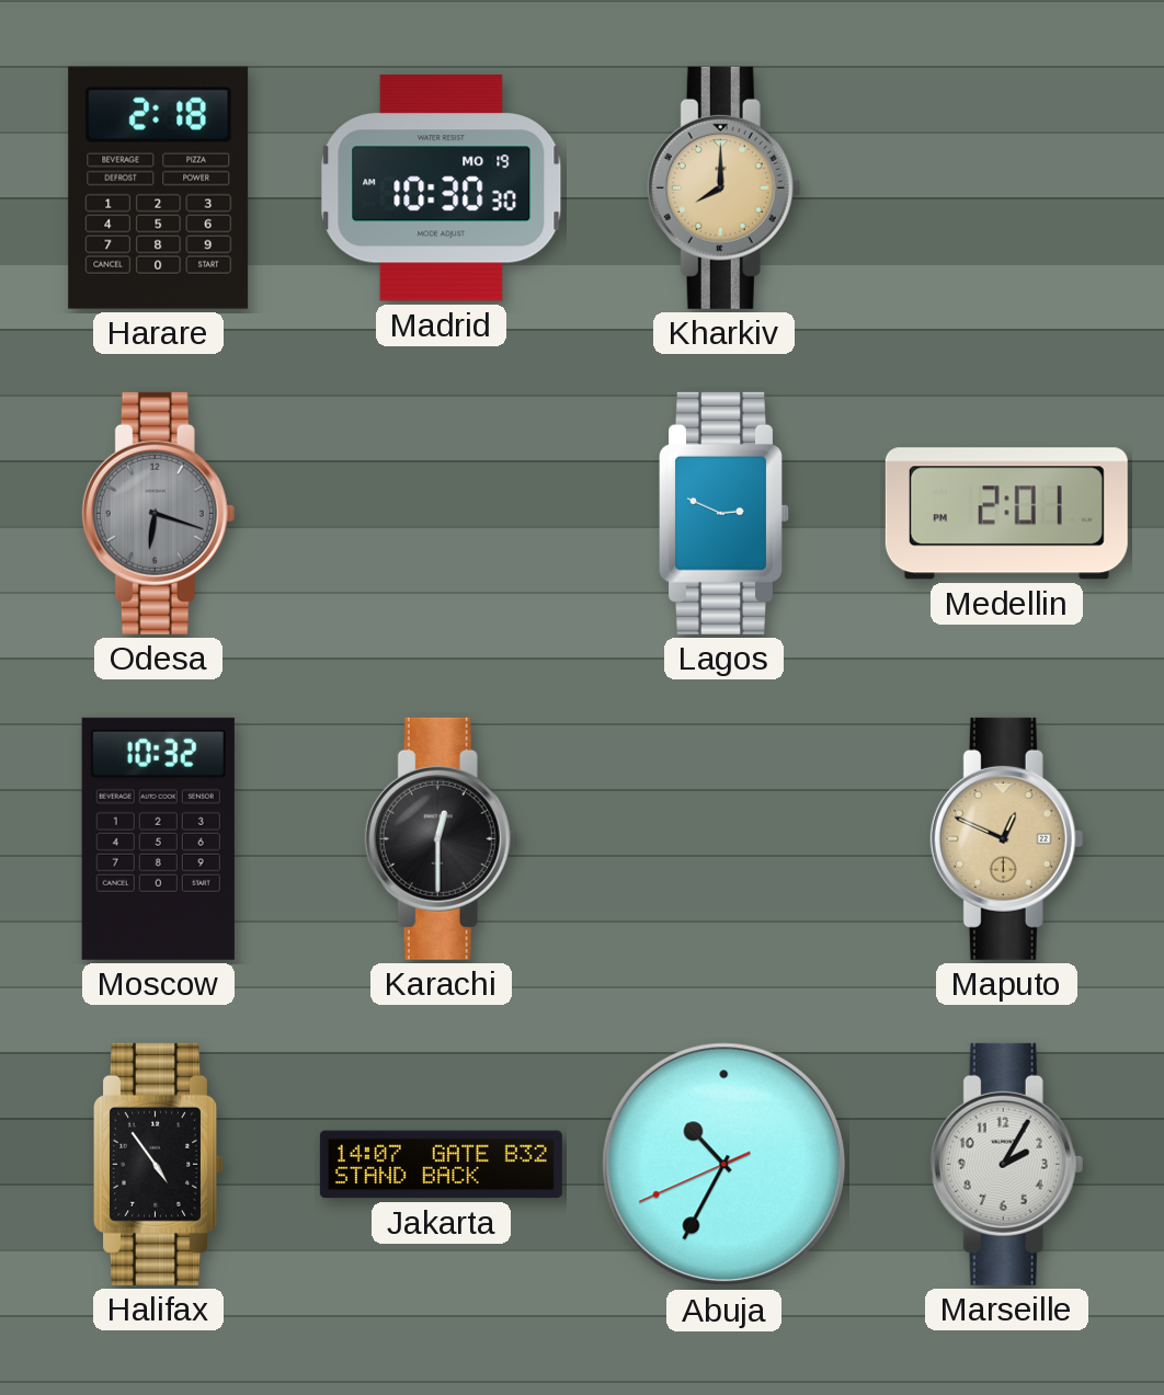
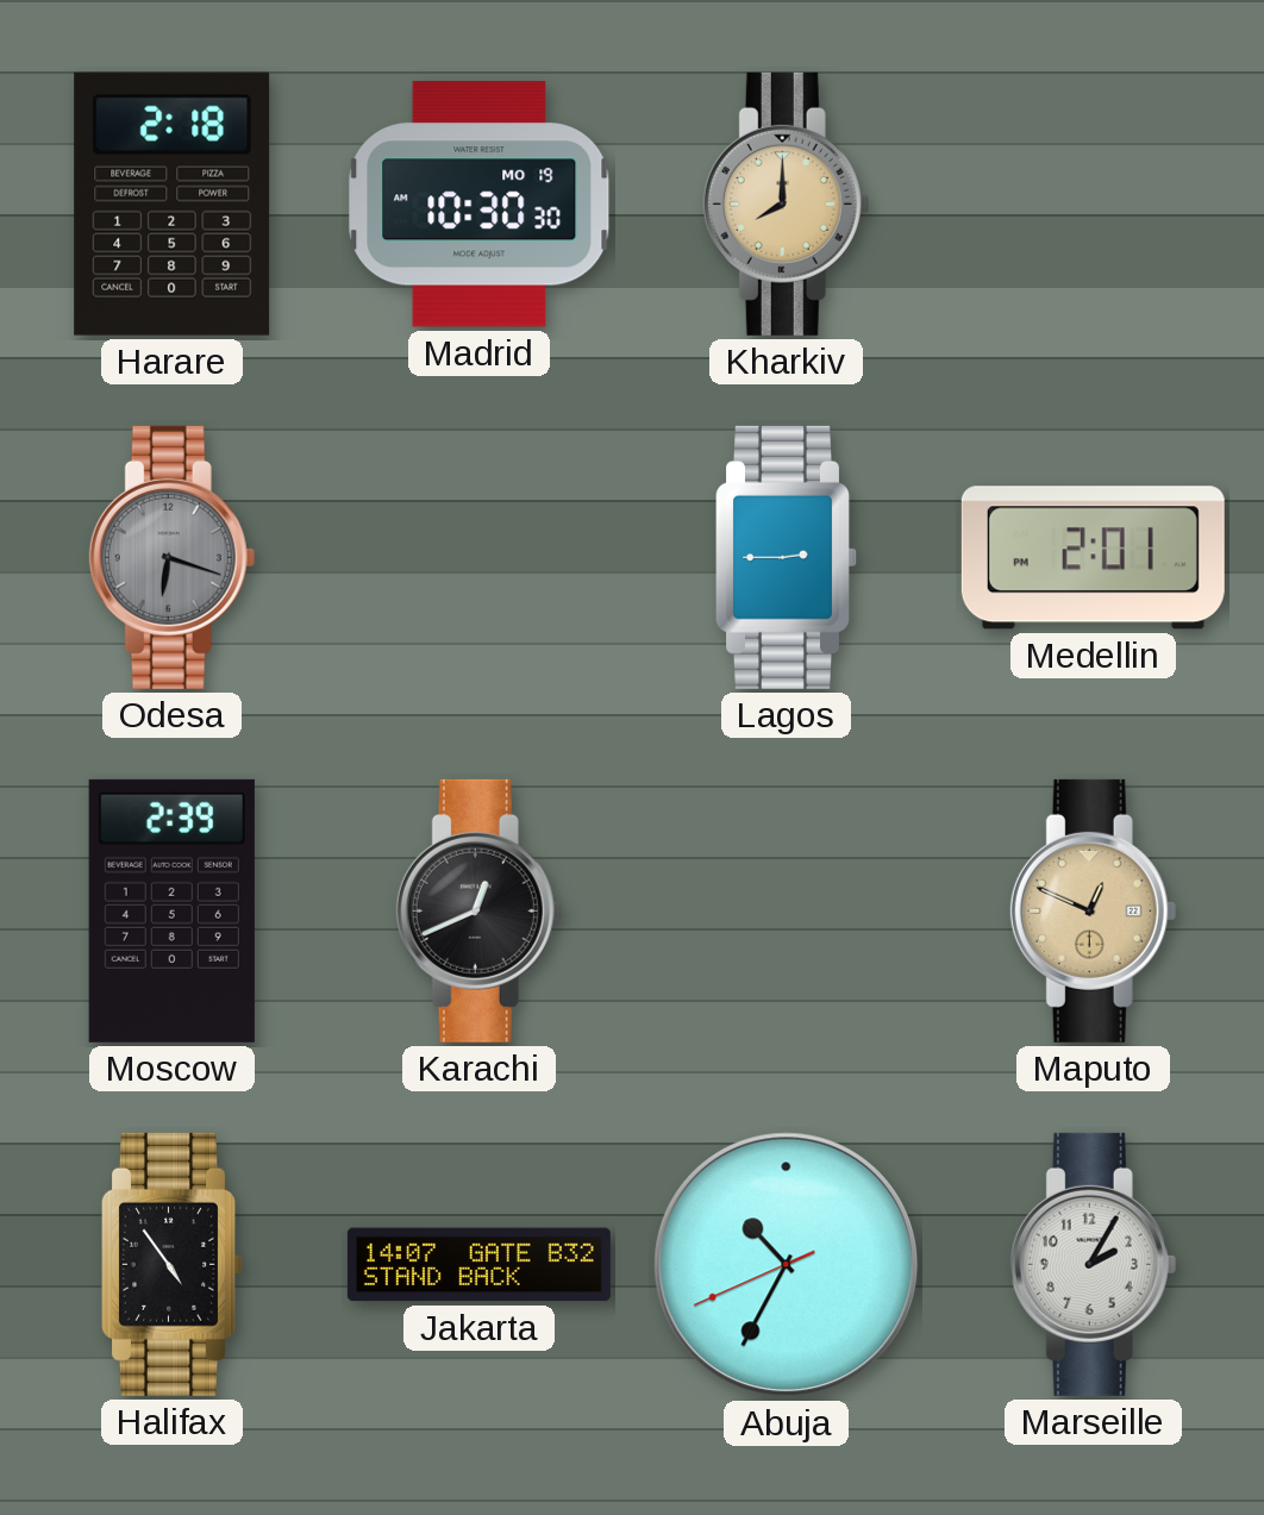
Lagos: 2:49 -> 2:45 (787, 557)
Moscow: 10:32 -> 2:39 (171, 910)
Karachi: 12:30 -> 12:41 (480, 910)
